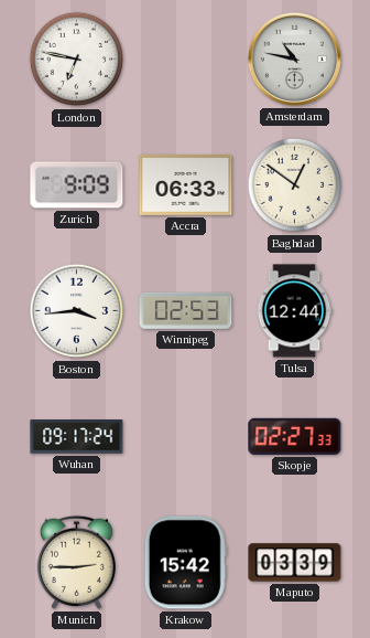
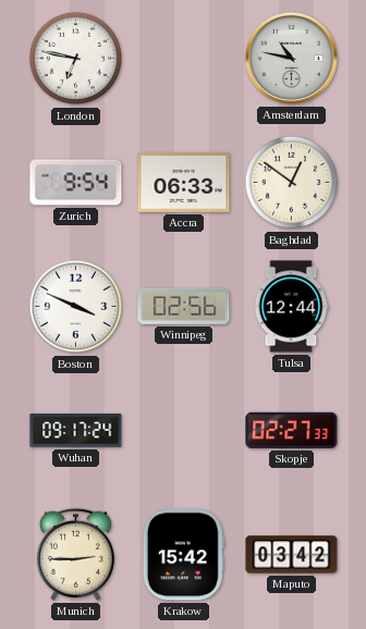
Zurich: 9:09 -> 9:54 (76, 183)
Boston: 3:44 -> 3:49 (76, 307)
Winnipeg: 02:53 -> 02:56 (184, 306)
Maputo: 03:39 -> 03:42 (292, 555)
